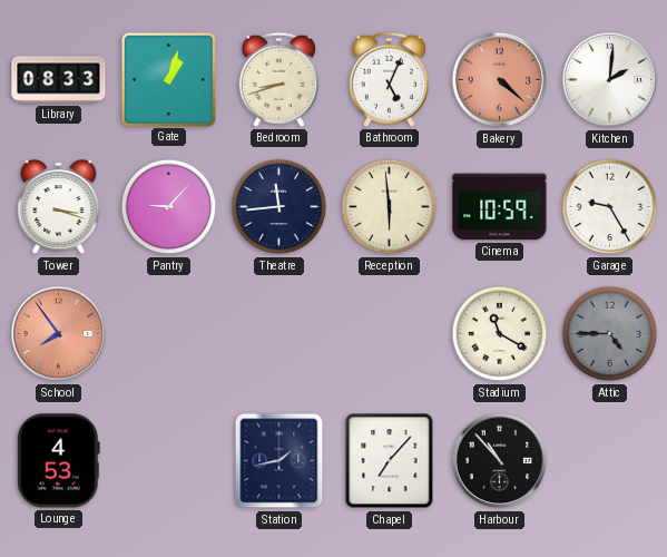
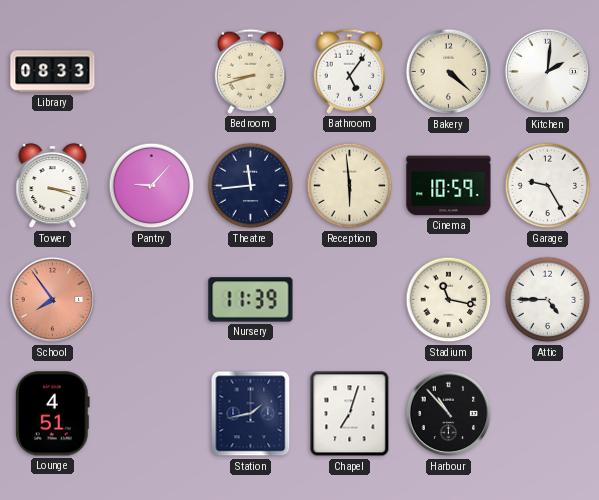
Gate: 1:03 -> none (168, 79)
Bathroom: 5:04 -> 5:06 (349, 71)
Bakery dial: salmon -> cream (449, 72)
Nursery: none -> 11:39 (251, 300)
Stadium: 11:20 -> 11:17 (449, 300)
Attic dial: grey -> white (548, 300)
Lounge: 4:53 -> 4:51 (52, 414)
Chapel: 7:07 -> 7:03 (350, 414)
